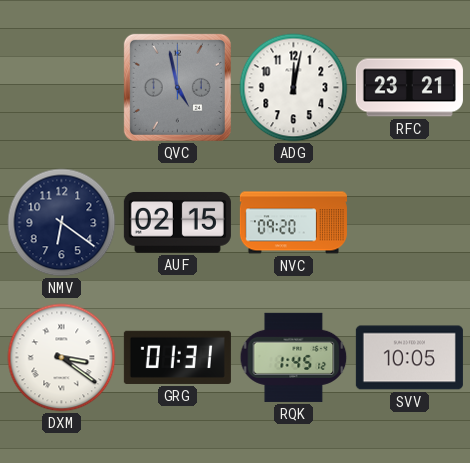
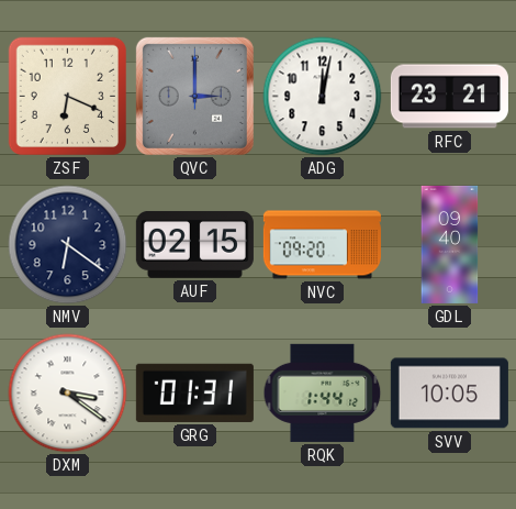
ZSF: none -> 6:19 (67, 96)
QVC: 4:58 -> 3:00 (194, 96)
GDL: none -> 09:40 (450, 244)
RQK: 1:45 -> 1:44 (323, 392)
